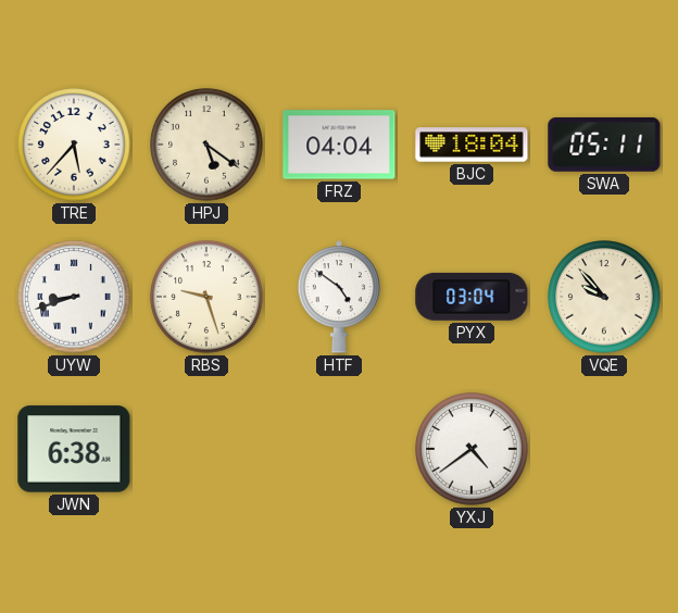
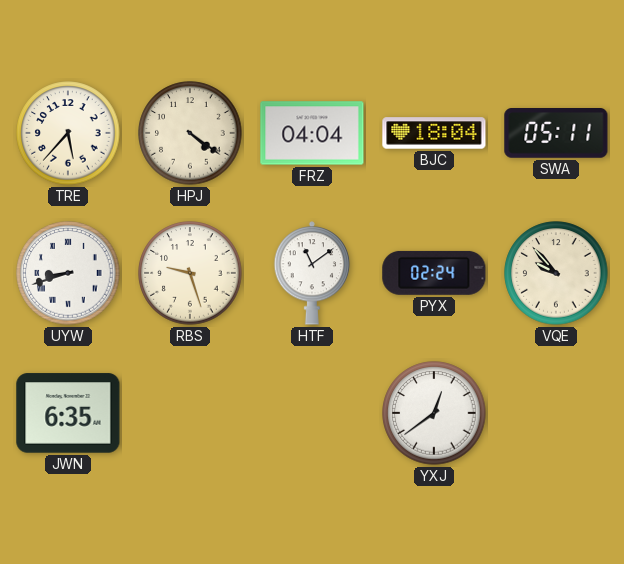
HPJ: 5:21 -> 4:21 (190, 133)
HTF: 4:51 -> 11:09 (312, 273)
PYX: 03:04 -> 02:24 (434, 273)
JWN: 6:38 -> 6:35 (68, 413)
YXJ: 4:39 -> 12:39 (434, 413)
